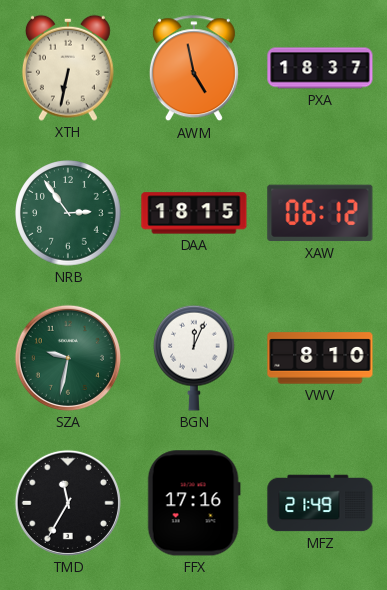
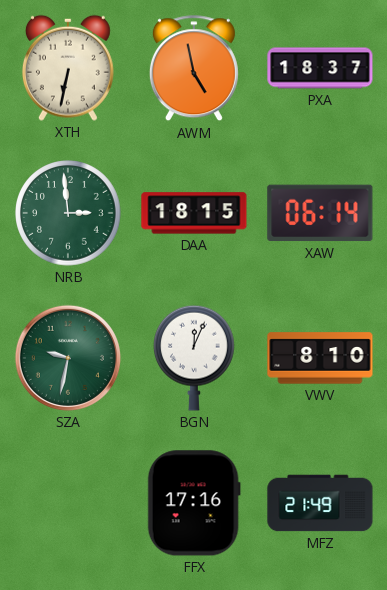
NRB: 2:54 -> 2:59 (68, 213)
XAW: 06:12 -> 06:14 (320, 213)
TMD: 11:35 -> none (68, 503)
